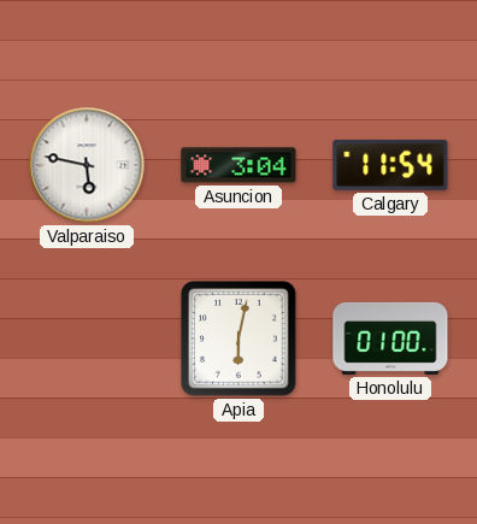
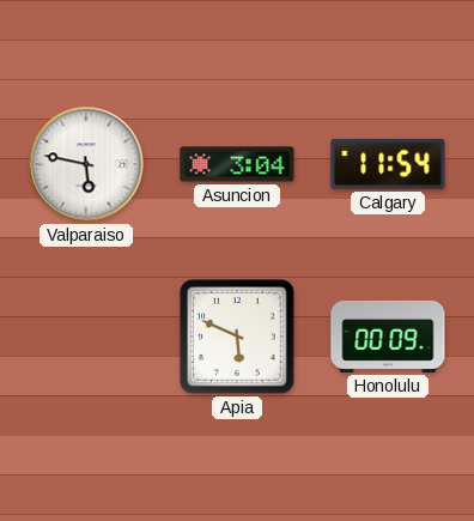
Apia: 6:02 -> 5:49 (237, 337)
Honolulu: 01:00 -> 00:09 (388, 337)
